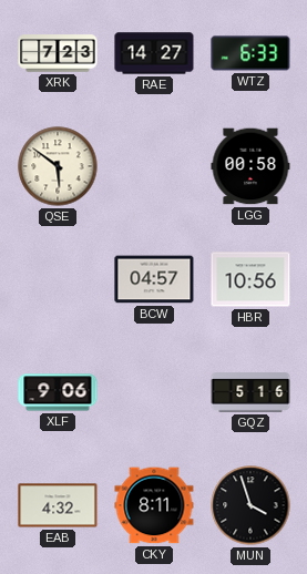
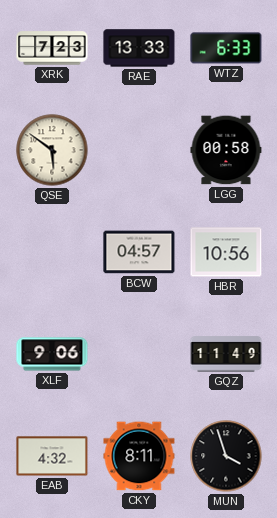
RAE: 14:27 -> 13:33 (139, 48)
GQZ: 5:16 -> 11:49 (226, 354)
